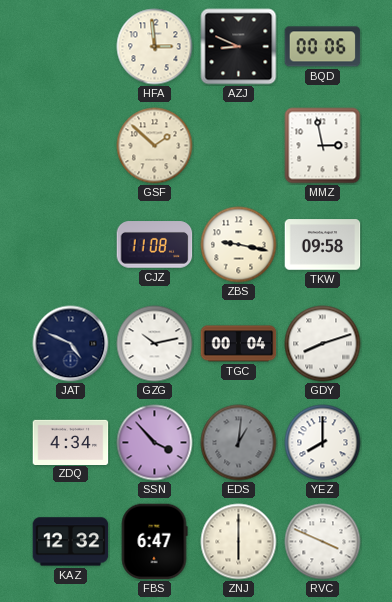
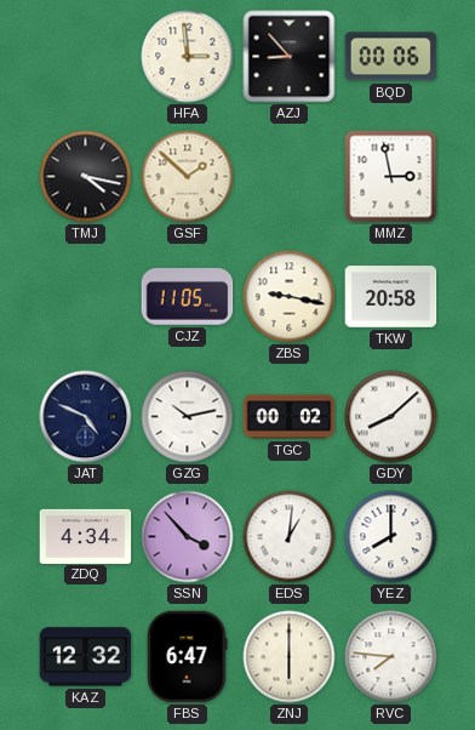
AZJ: 8:49 -> 8:53 (290, 57)
TMJ: none -> 4:17 (86, 177)
CJZ: 11:08 -> 11:05 (188, 297)
TKW: 09:58 -> 20:58 (391, 297)
TGC: 00:04 -> 00:02 (290, 417)
GDY: 8:12 -> 8:08 (391, 417)
EDS dial: grey -> white (290, 537)
RVC: 3:49 -> 7:46 (391, 657)
